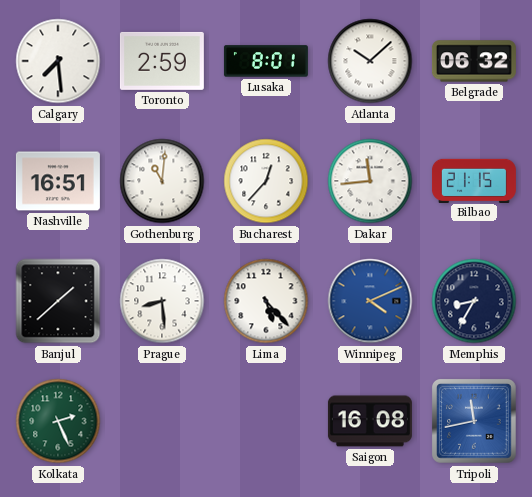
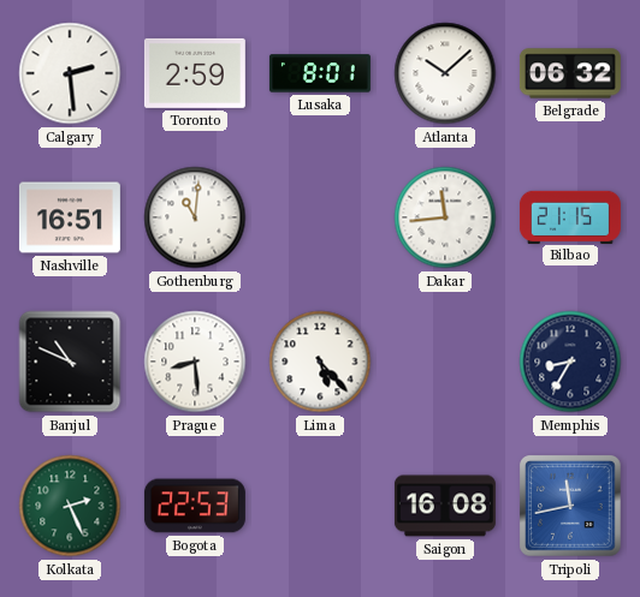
Calgary: 7:29 -> 2:29 (70, 73)
Bucharest: 12:37 -> none (266, 181)
Banjul: 1:38 -> 10:49 (70, 362)
Winnipeg: 4:11 -> none (370, 301)
Bogota: none -> 22:53 (195, 506)
